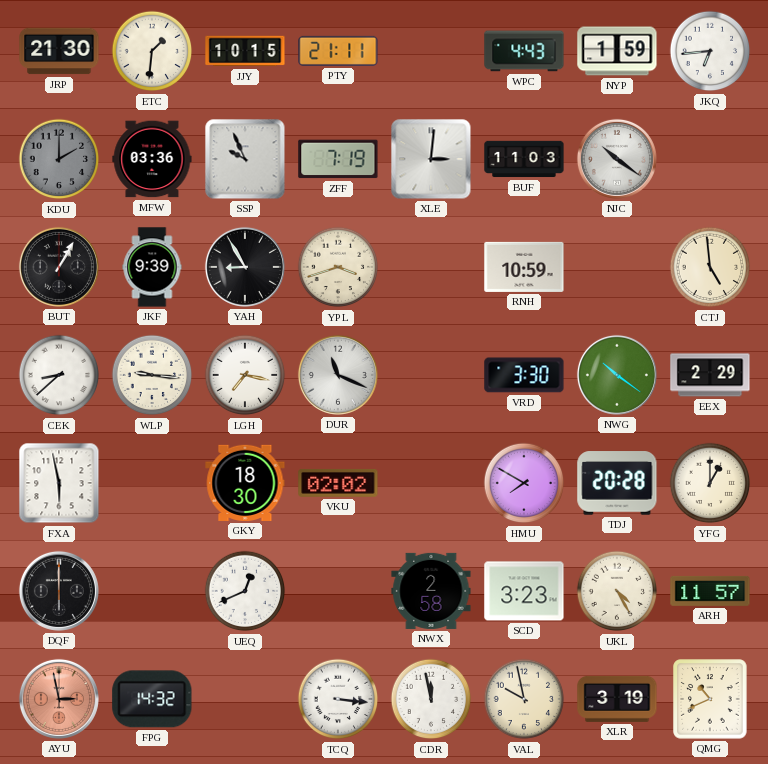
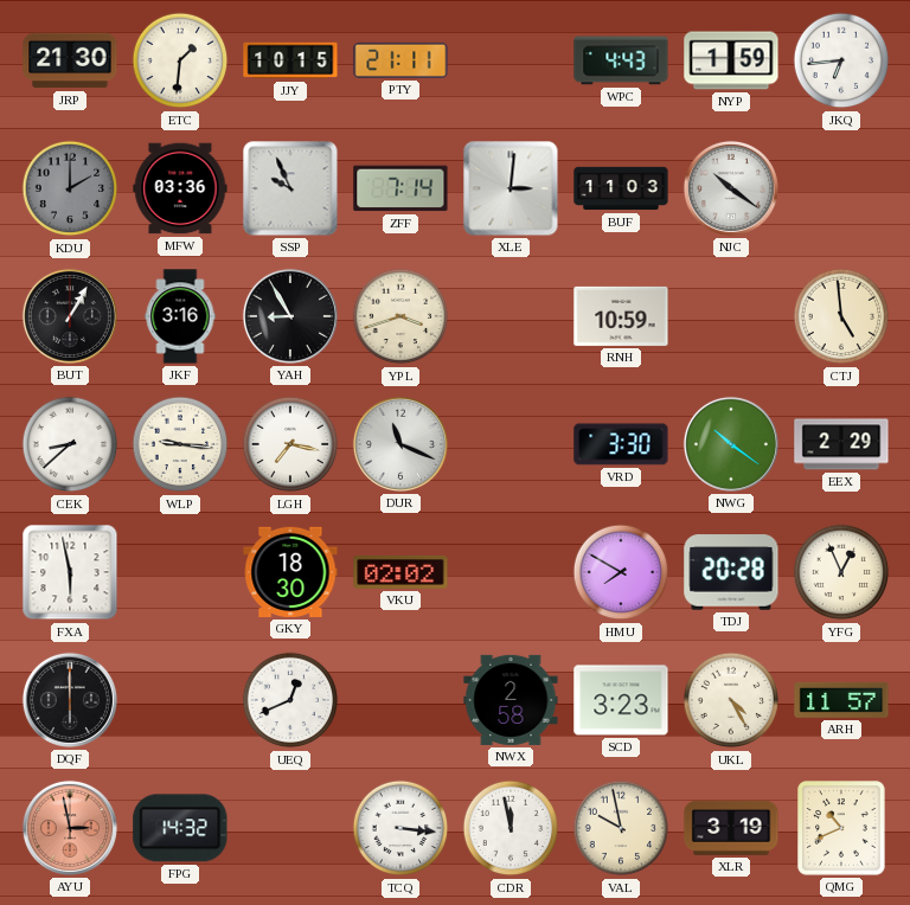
ZFF: 7:19 -> 7:14 (400, 188)
JKF: 9:39 -> 3:16 (180, 316)
YFG: 1:00 -> 12:56 (841, 572)
